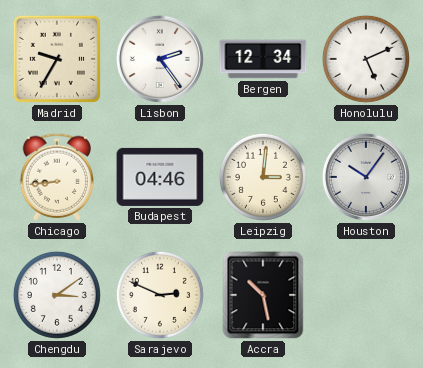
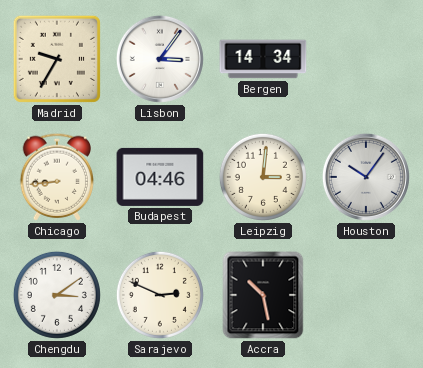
Lisbon: 2:24 -> 3:06 (160, 59)
Bergen: 12:34 -> 14:34 (263, 59)
Honolulu: 5:11 -> none (366, 59)
